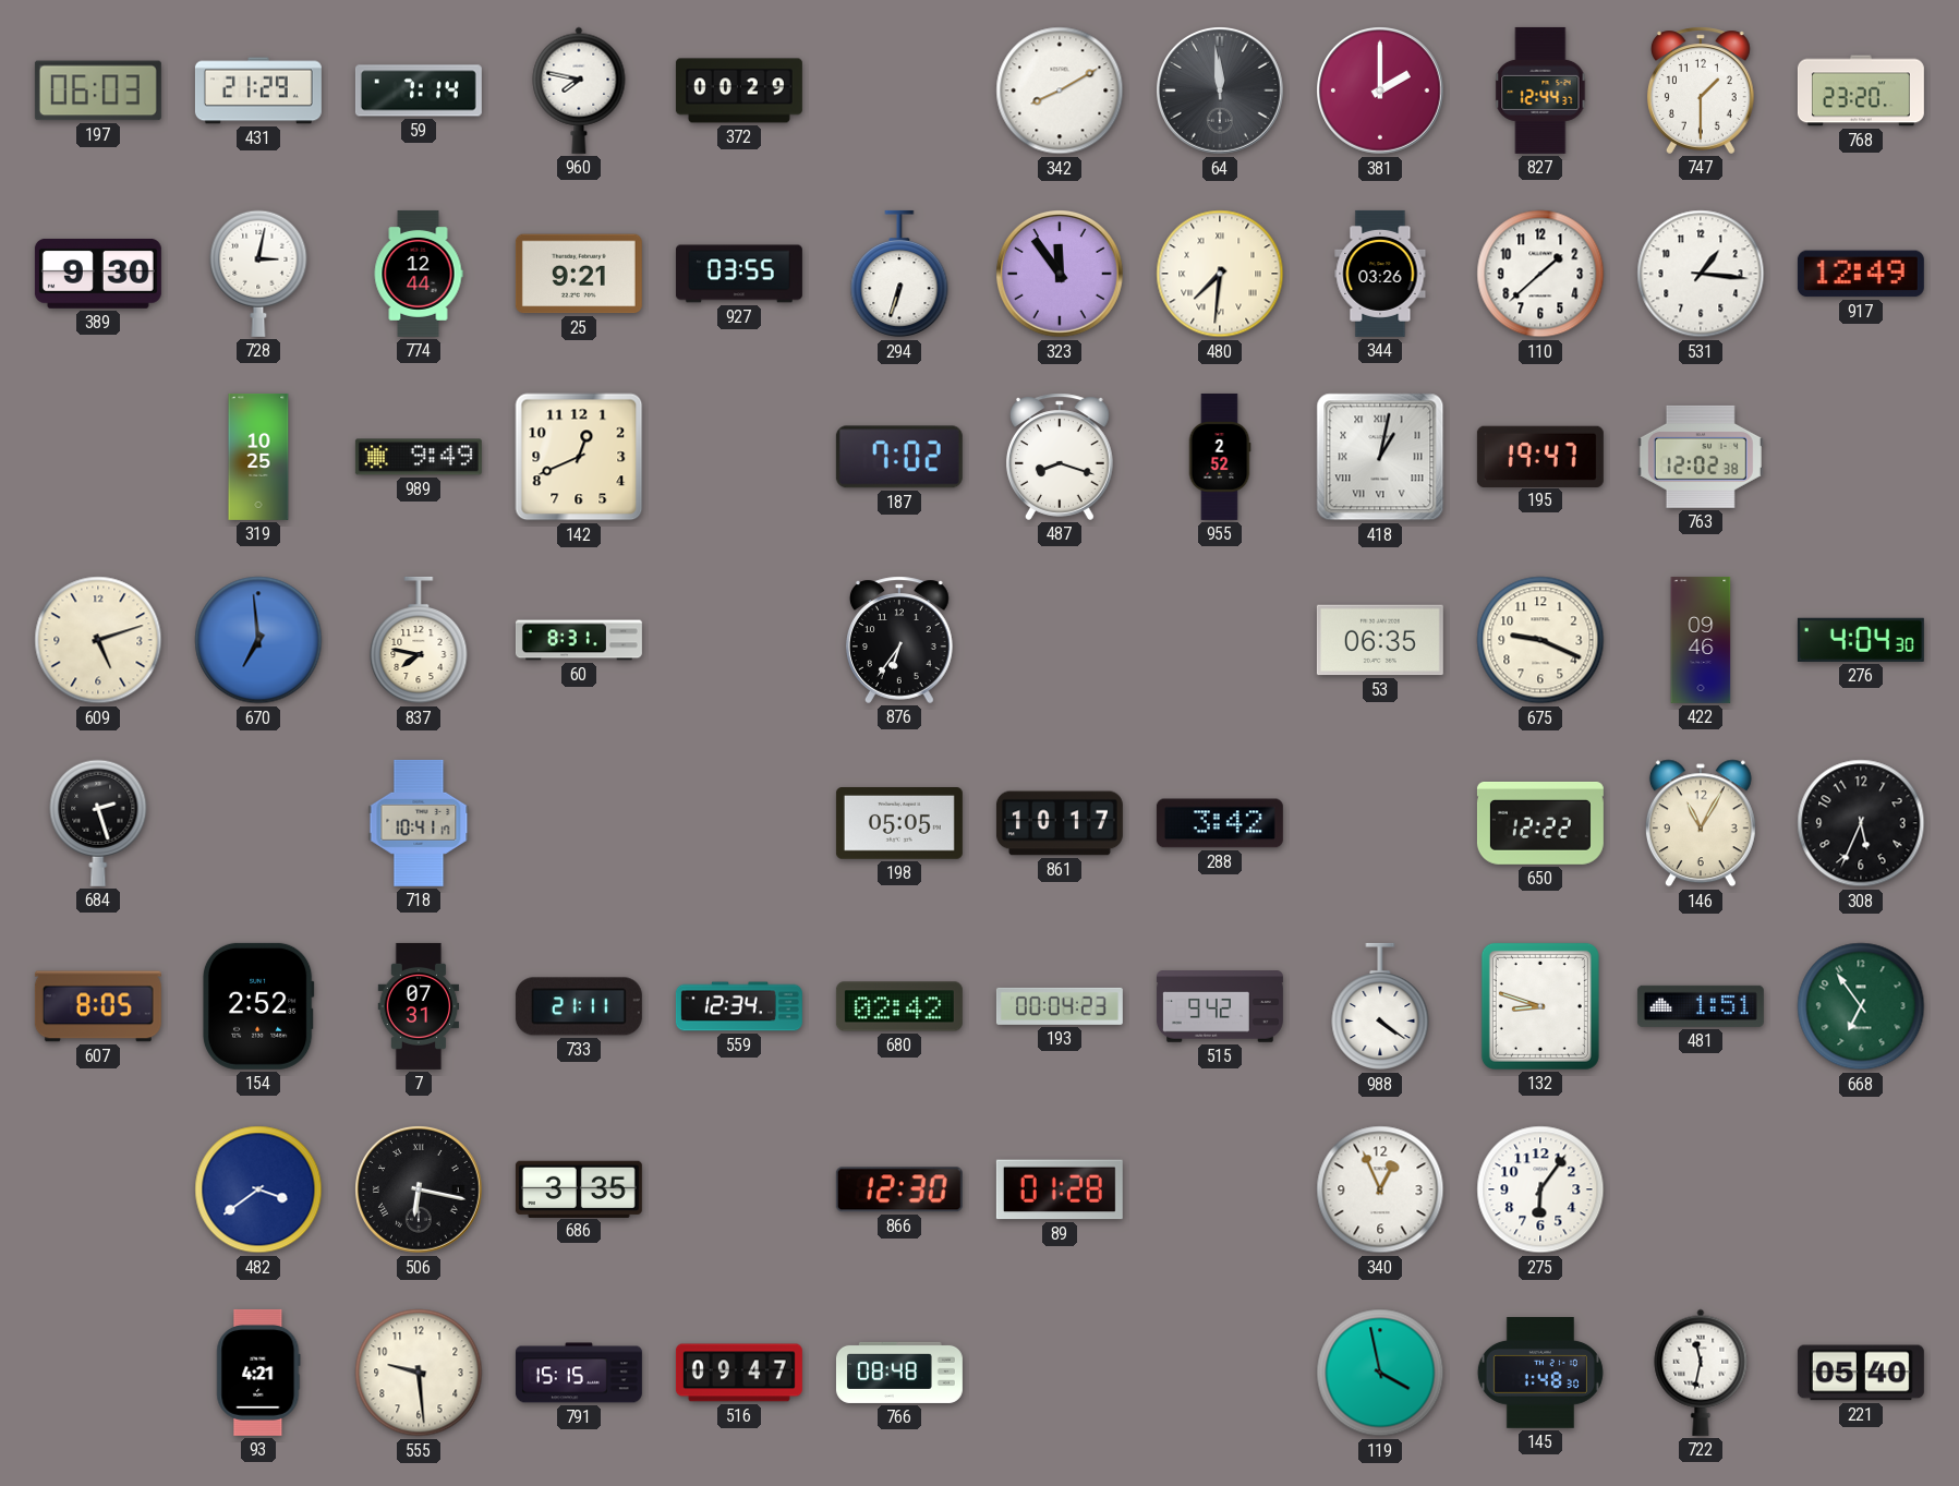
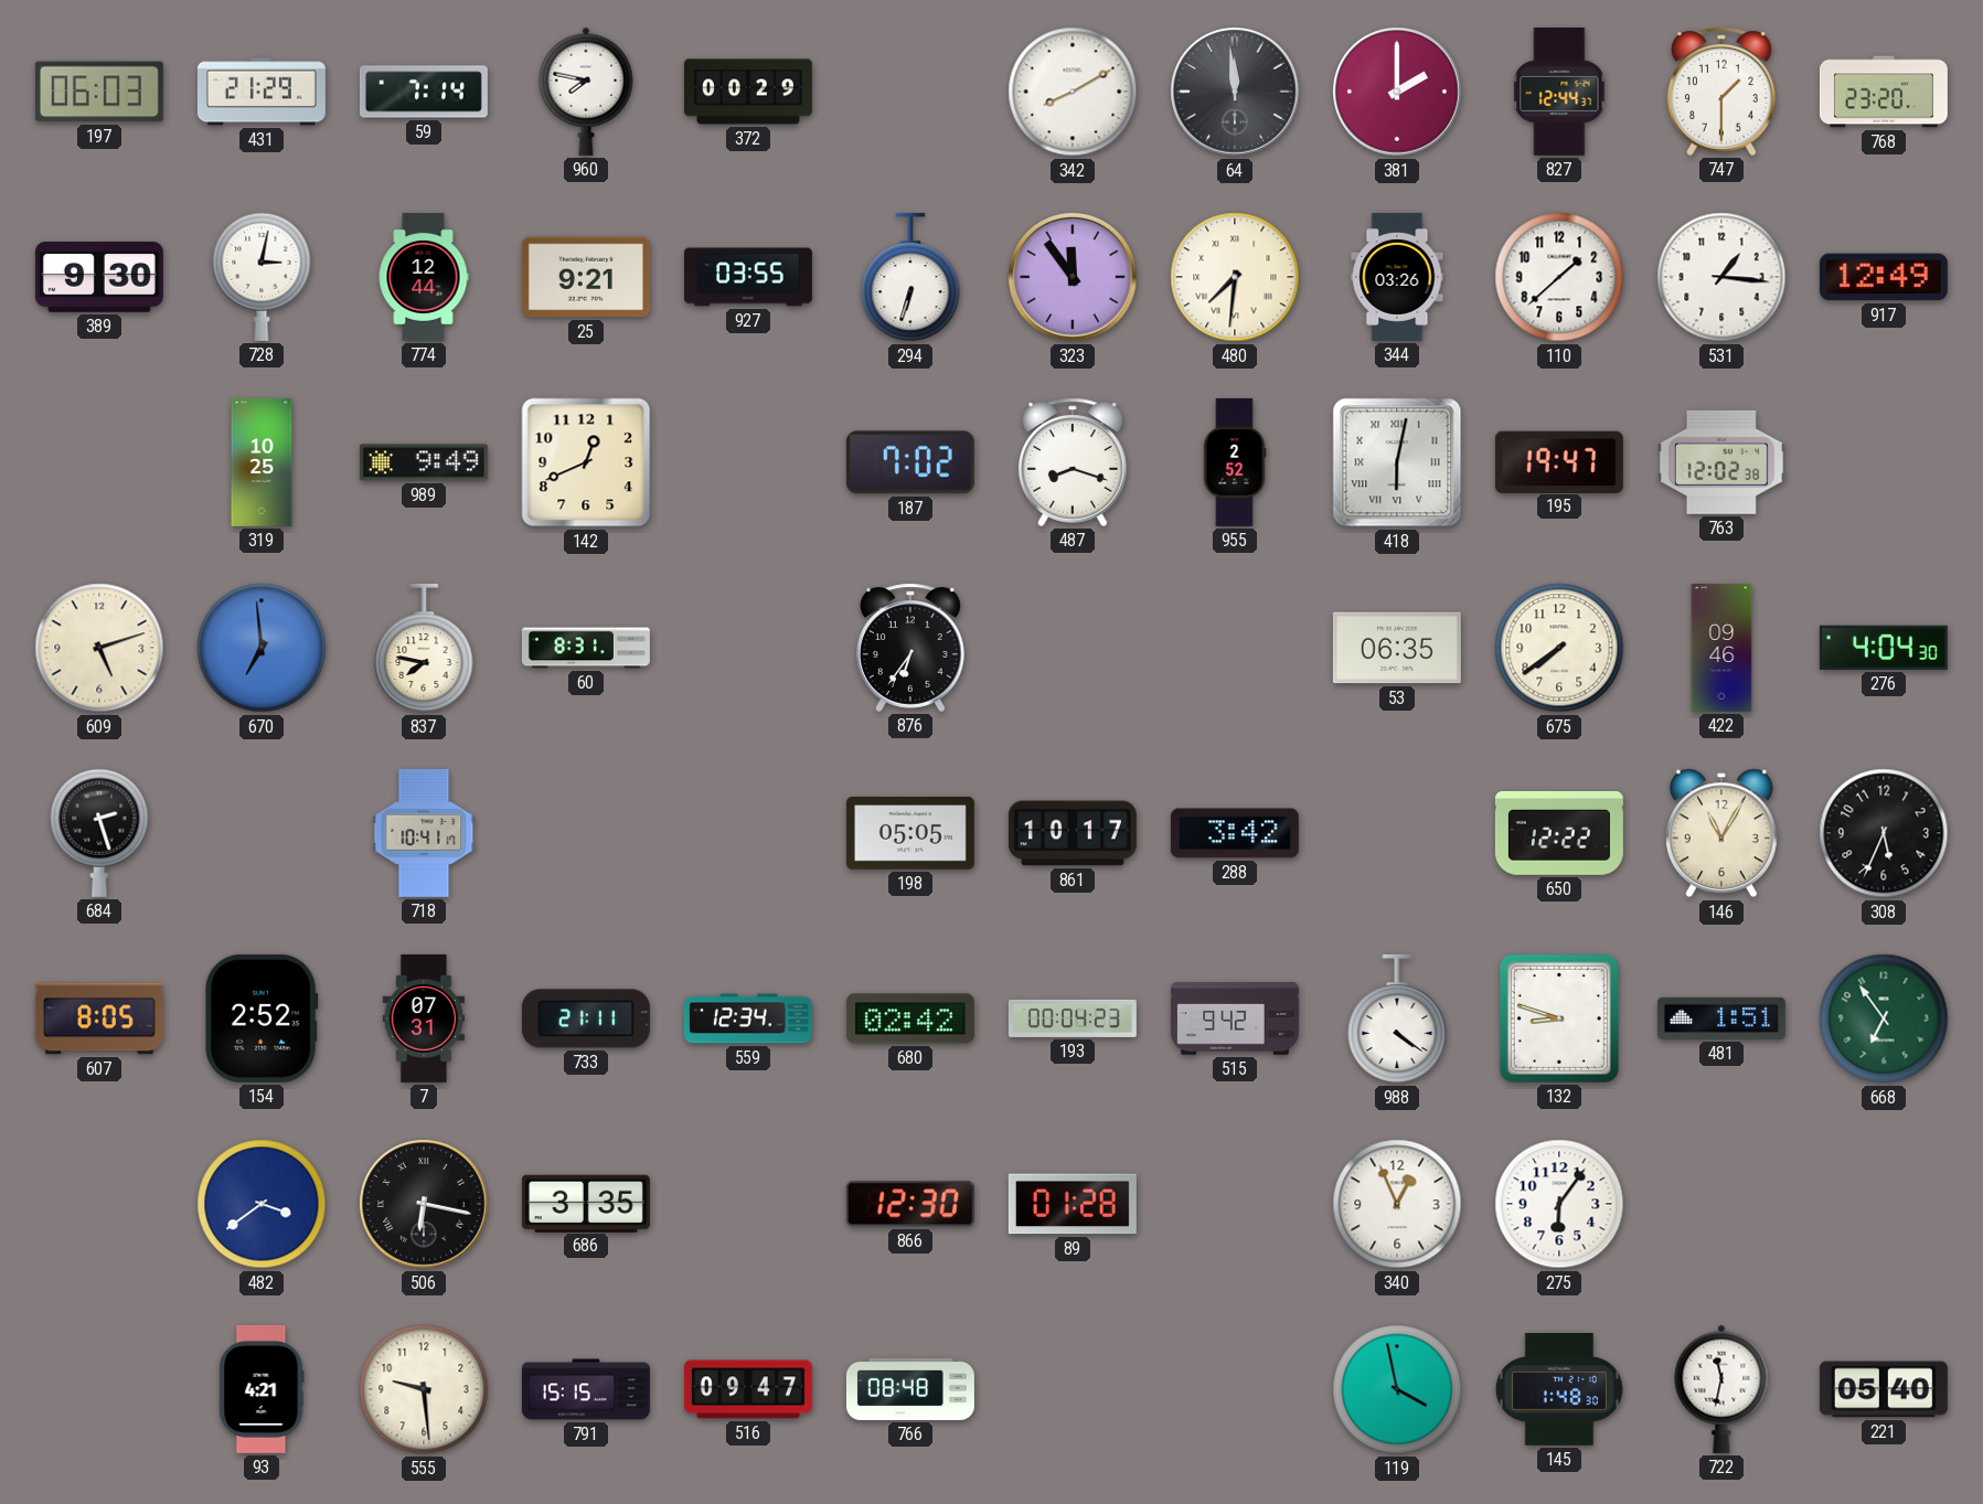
418: 1:02 -> 6:02 (1397, 462)
675: 9:19 -> 7:39 (1559, 648)
